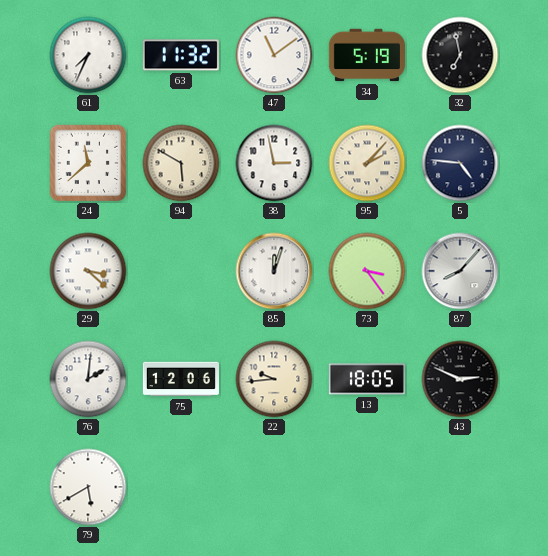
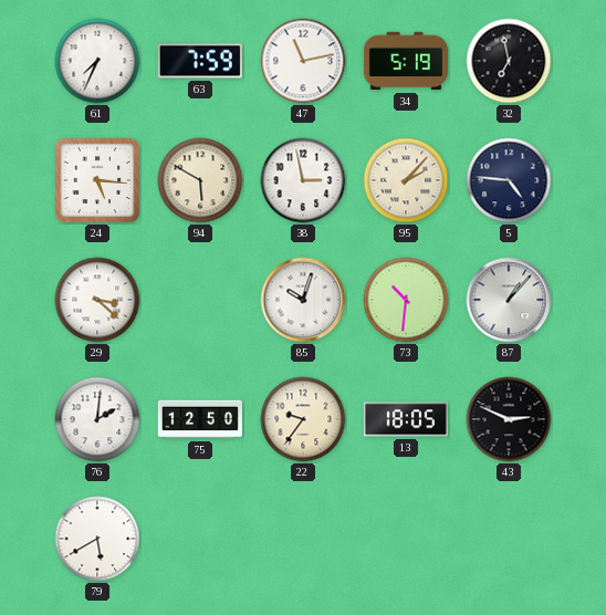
63: 11:32 -> 7:59 (200, 61)
47: 11:09 -> 11:13 (303, 61)
24: 11:38 -> 5:16 (97, 180)
85: 12:03 -> 10:03 (303, 300)
73: 3:24 -> 10:31 (406, 300)
87: 8:07 -> 1:07 (509, 300)
75: 12:06 -> 12:50 (200, 419)
22: 9:44 -> 9:36 (303, 419)
